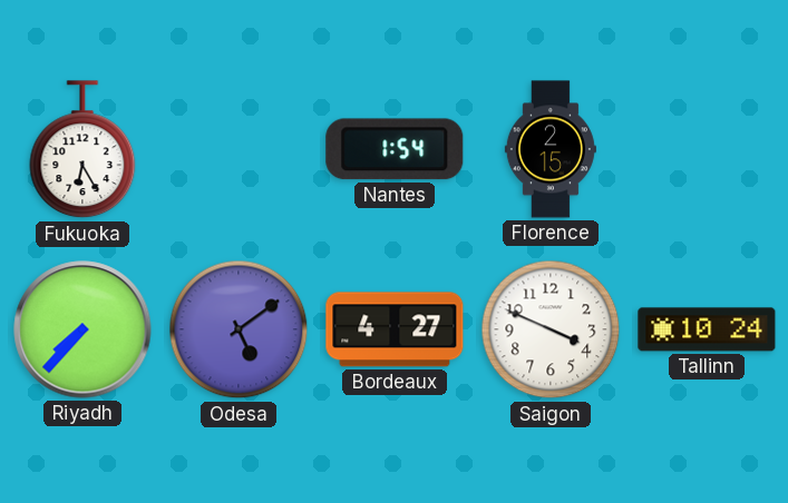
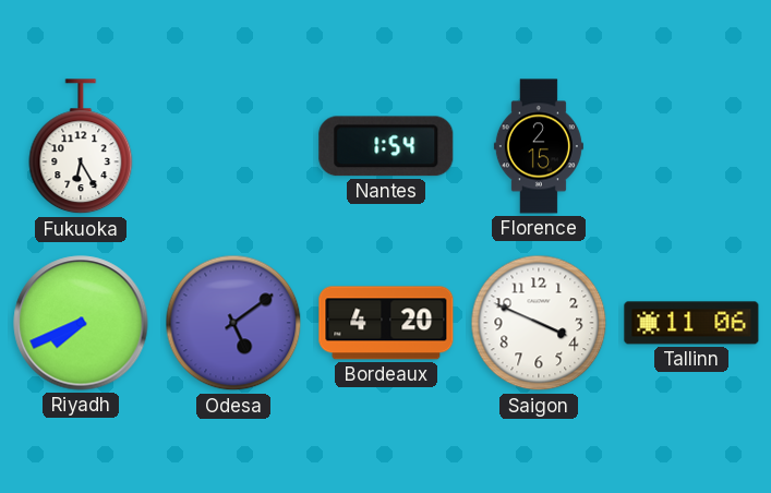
Riyadh: 7:37 -> 7:41 (81, 323)
Bordeaux: 4:27 -> 4:20 (386, 323)
Tallinn: 10:24 -> 11:06 (691, 323)
